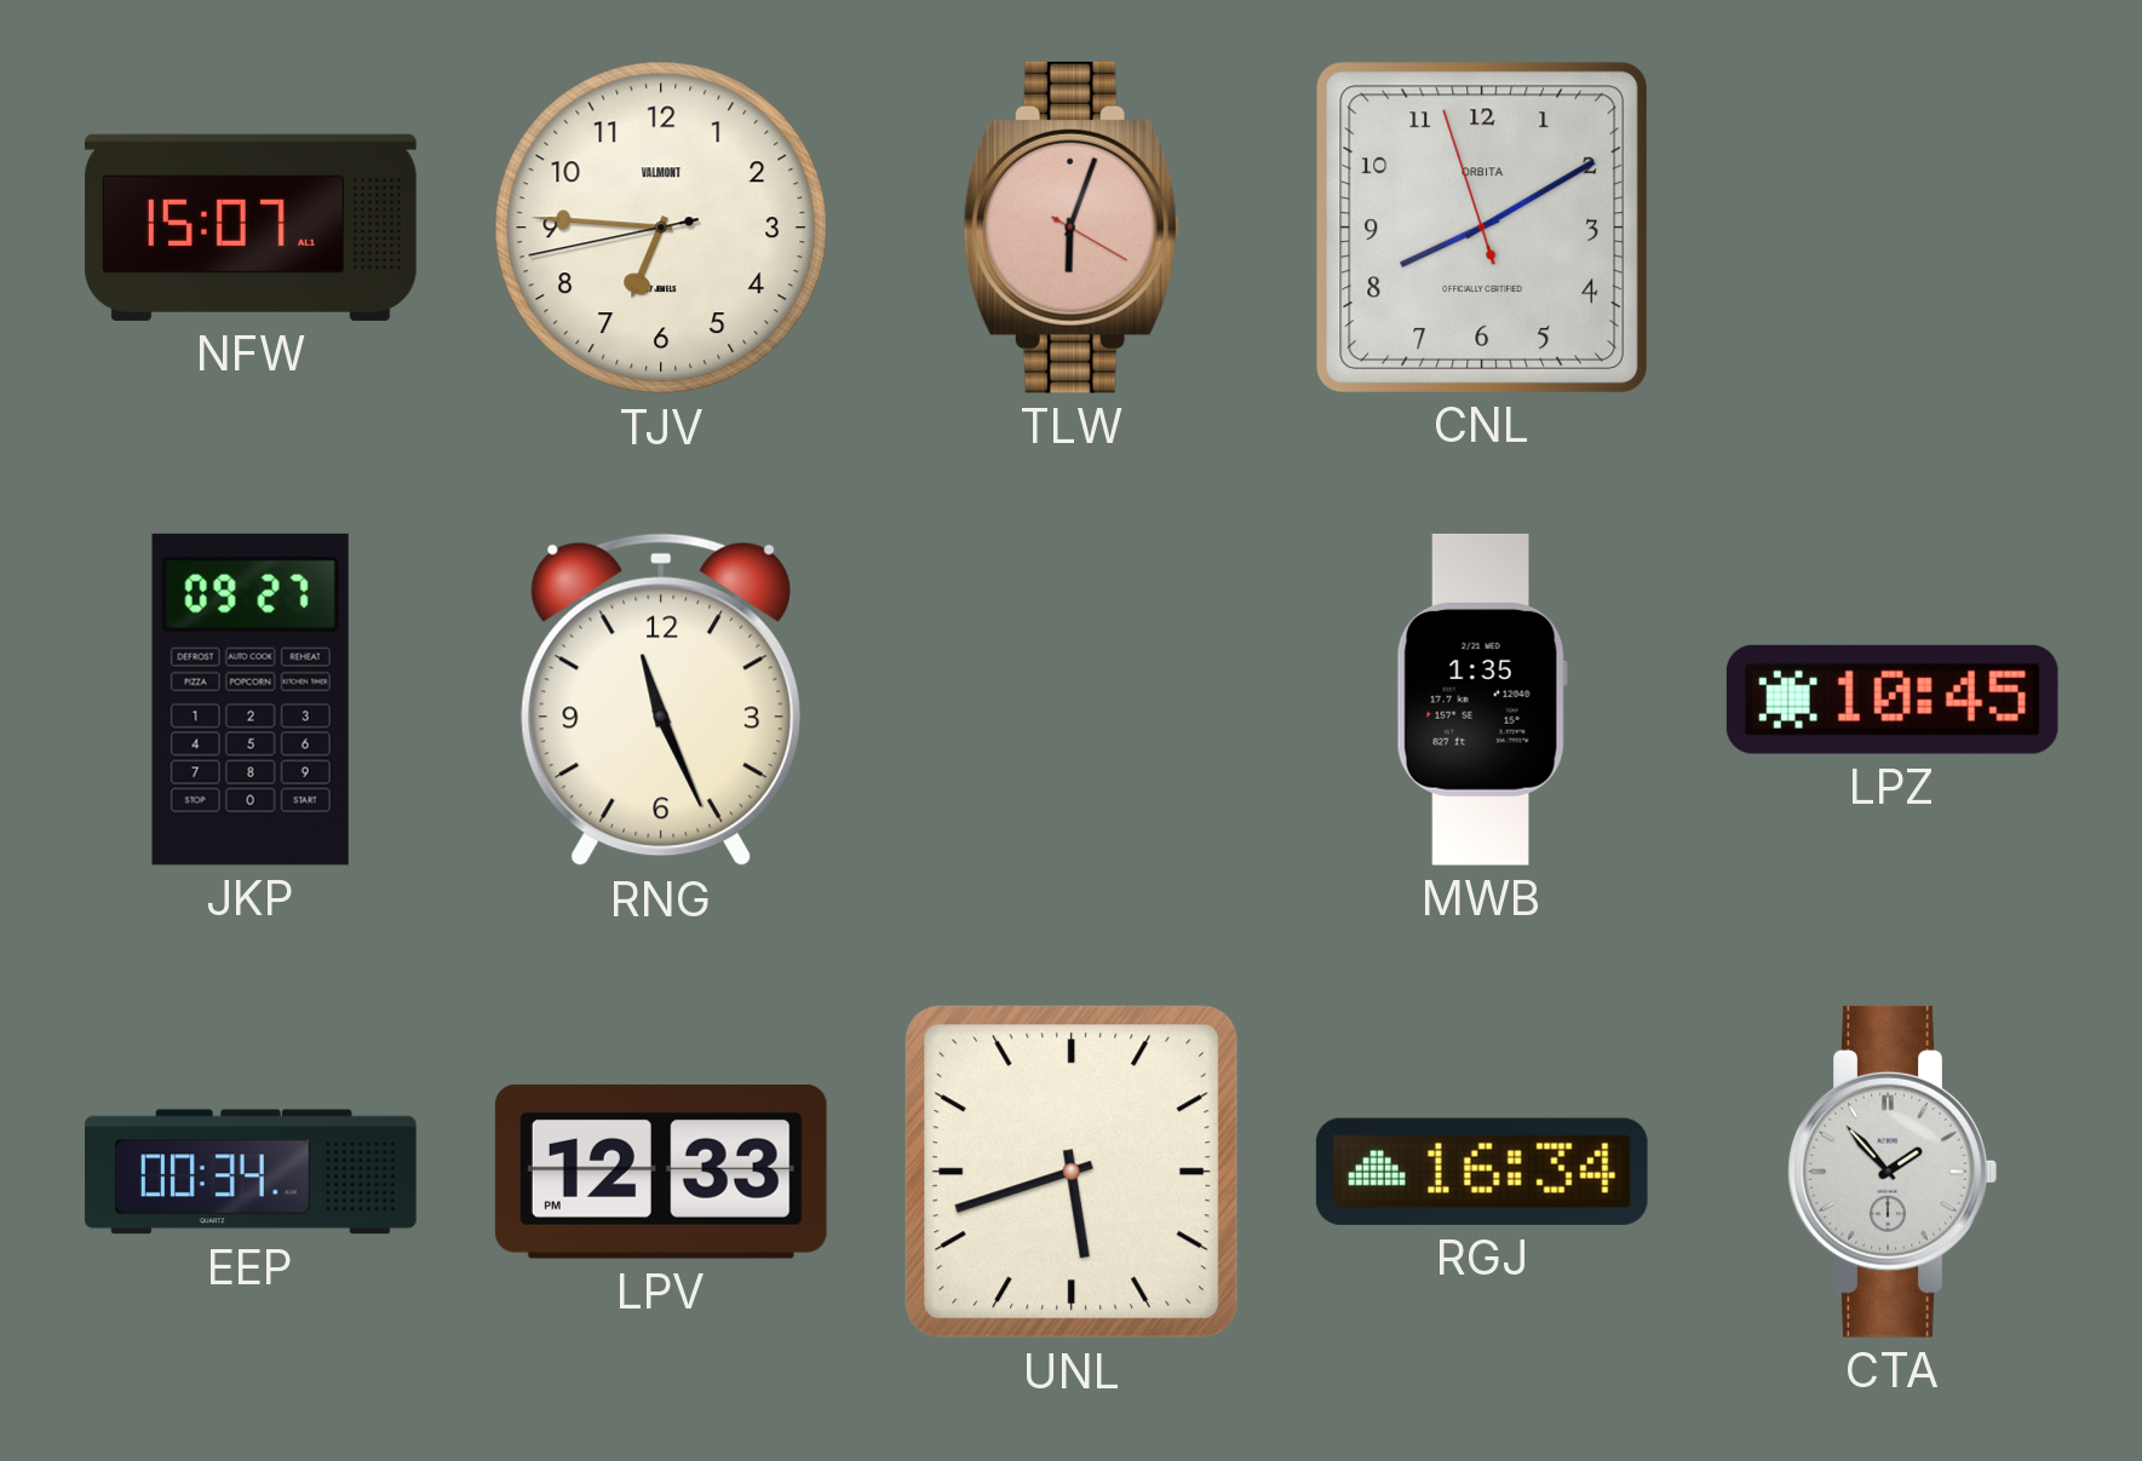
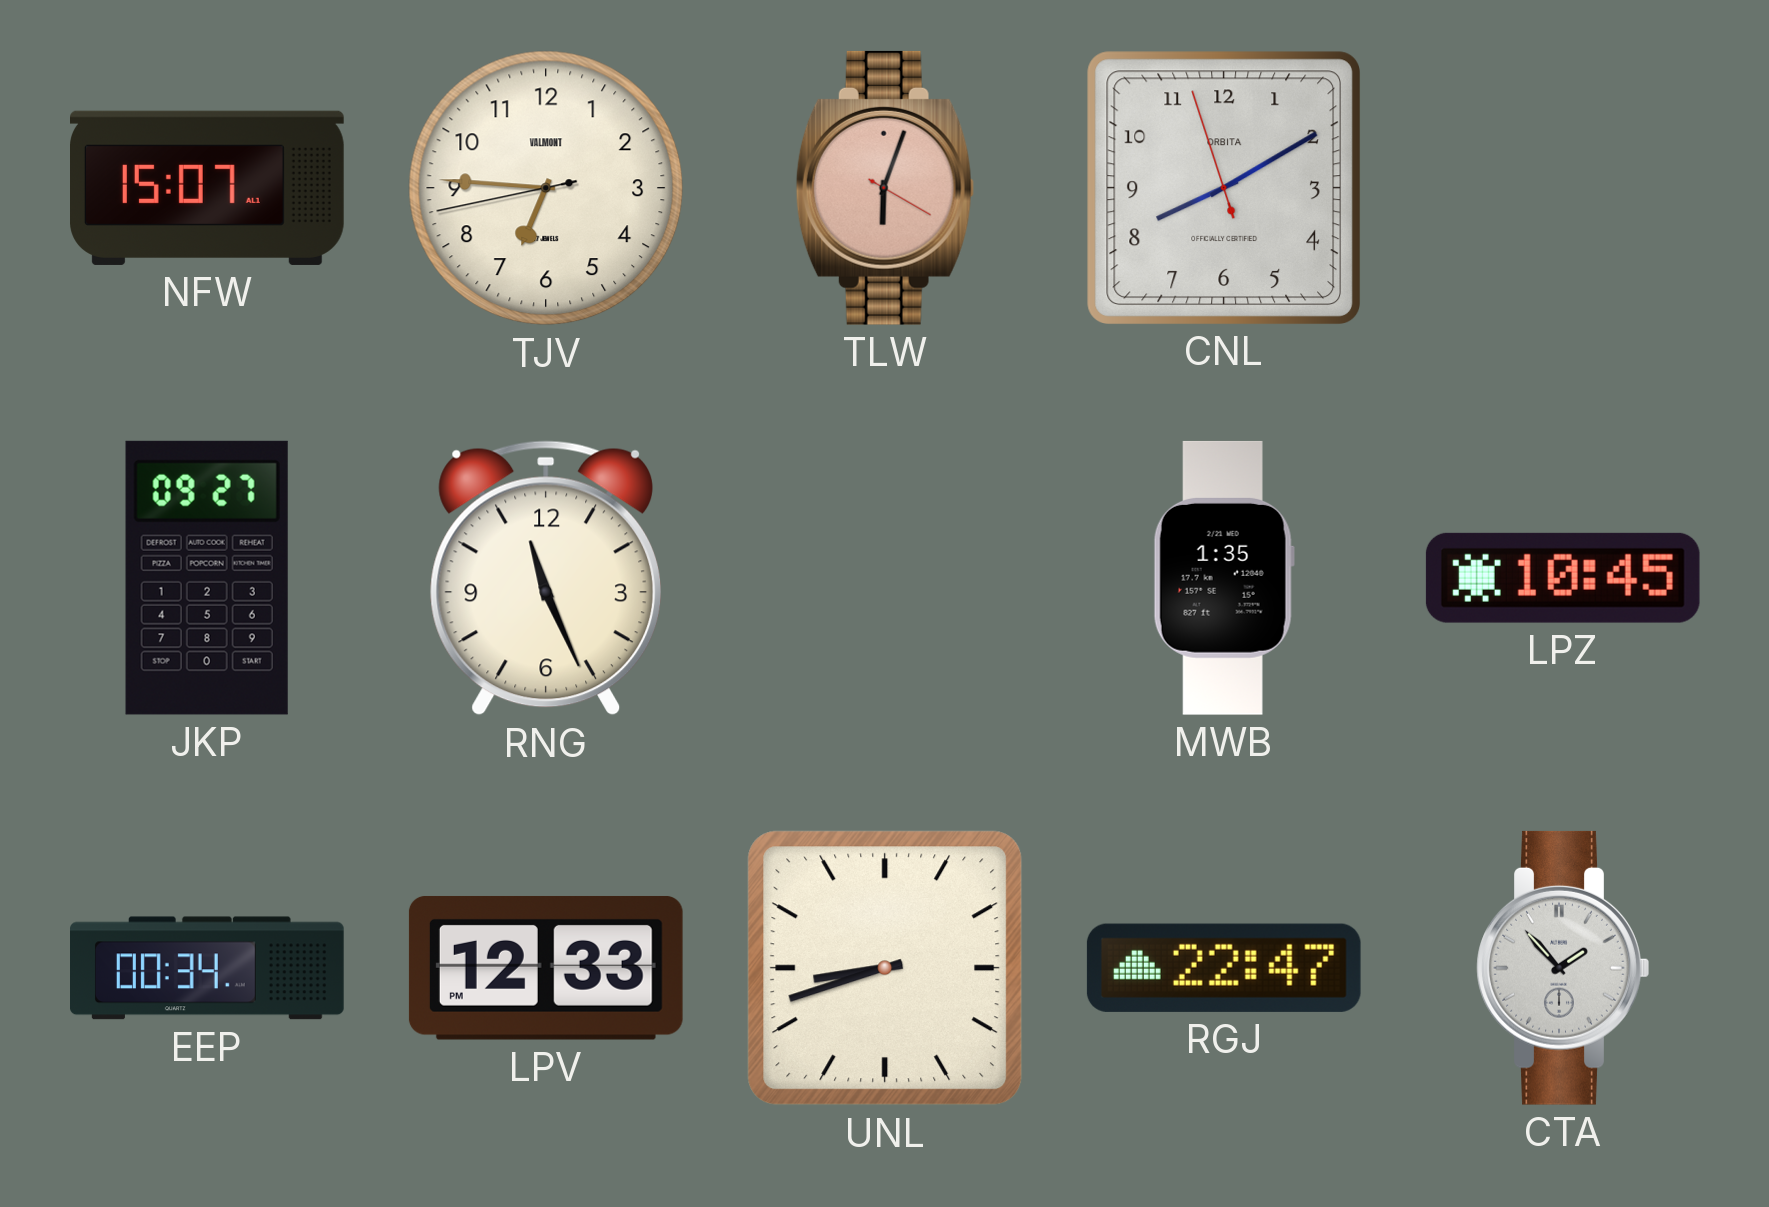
UNL: 5:42 -> 8:42 (885, 968)
RGJ: 16:34 -> 22:47 (1224, 968)
